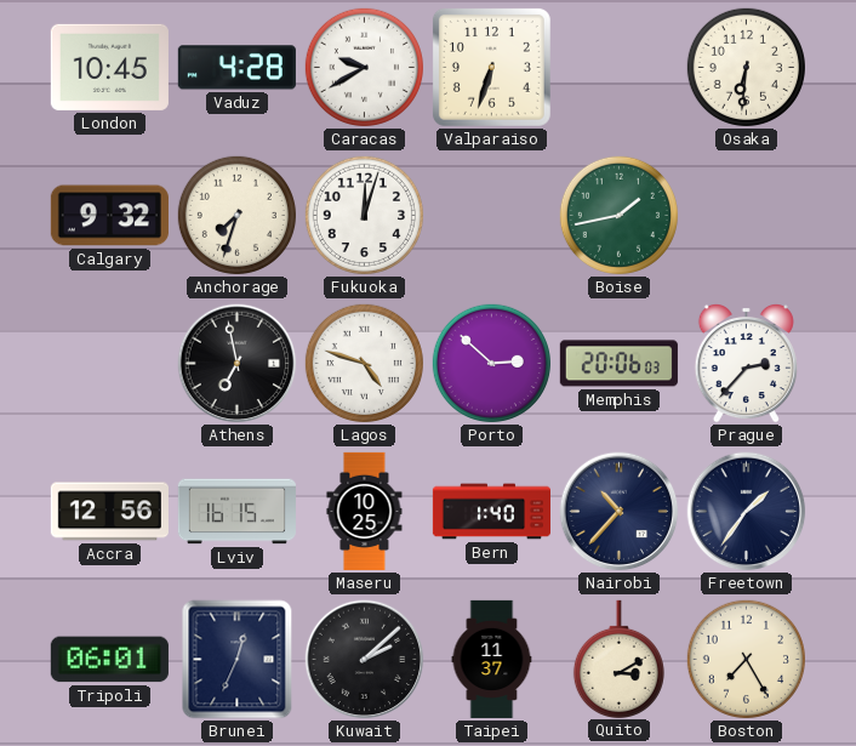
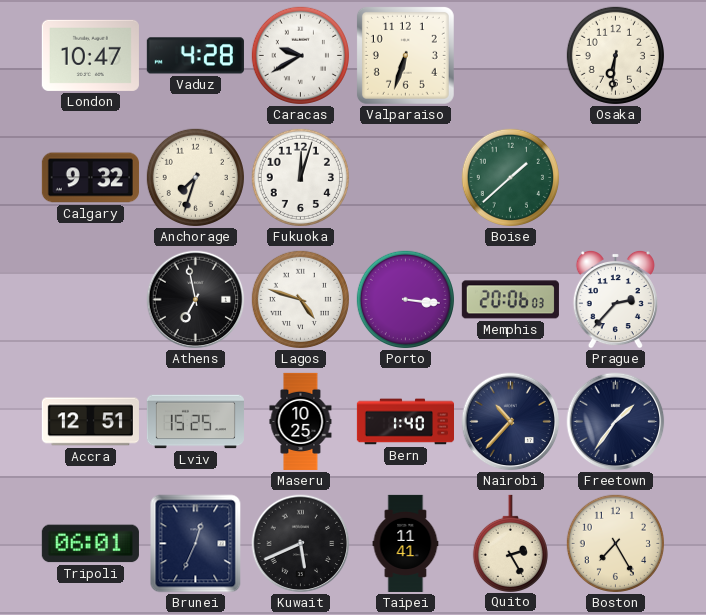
London: 10:45 -> 10:47 (90, 55)
Boise: 1:43 -> 1:38 (510, 177)
Porto: 2:52 -> 3:16 (405, 299)
Accra: 12:56 -> 12:51 (90, 422)
Lviv: 16:15 -> 15:25 (195, 422)
Kuwait: 2:08 -> 5:41 (301, 544)
Taipei: 11:37 -> 11:41 (406, 543)
Quito: 3:10 -> 2:25 (510, 543)
